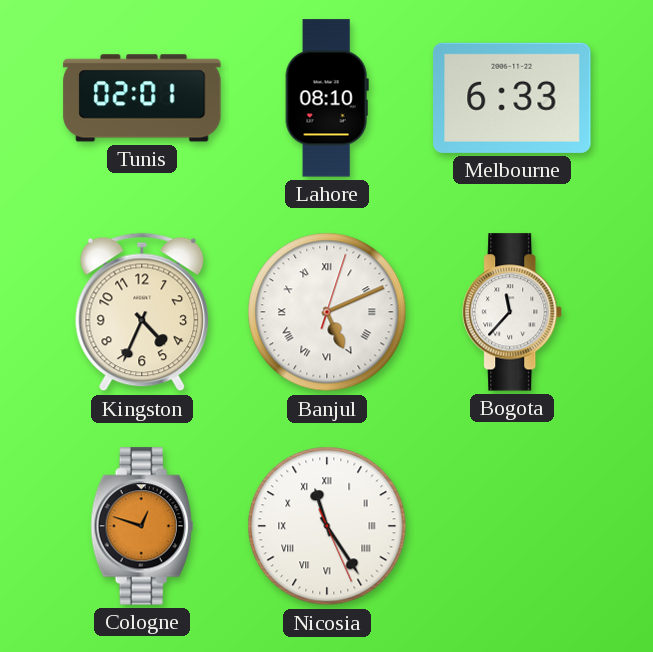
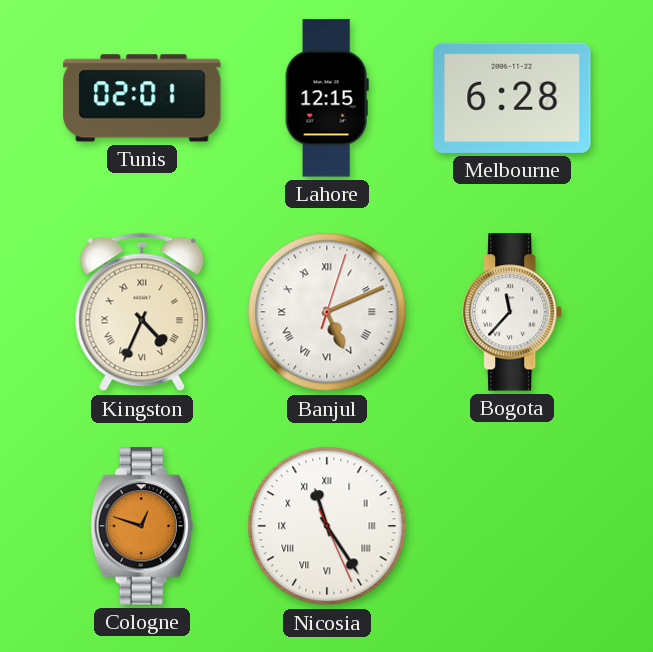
Lahore: 08:10 -> 12:15 (327, 98)
Melbourne: 6:33 -> 6:28 (512, 98)
Kingston numerals: Arabic -> Roman (142, 312)
